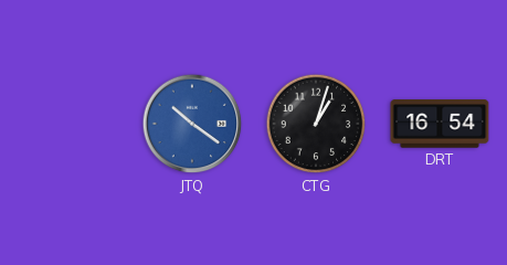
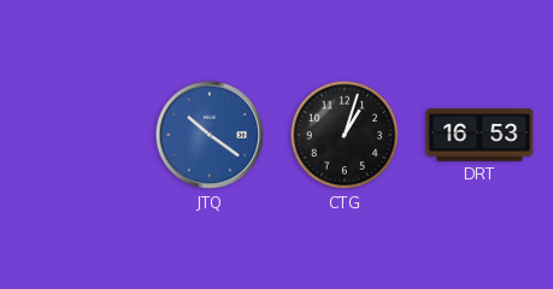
DRT: 16:54 -> 16:53 (480, 135)
